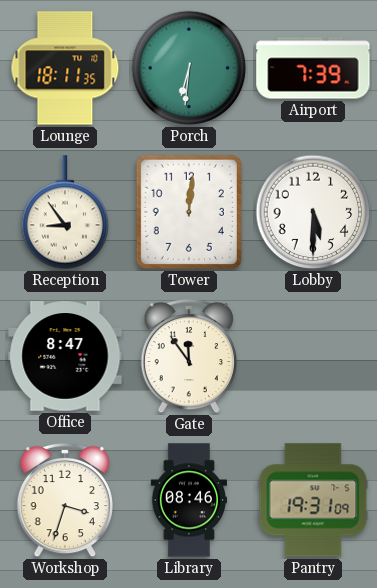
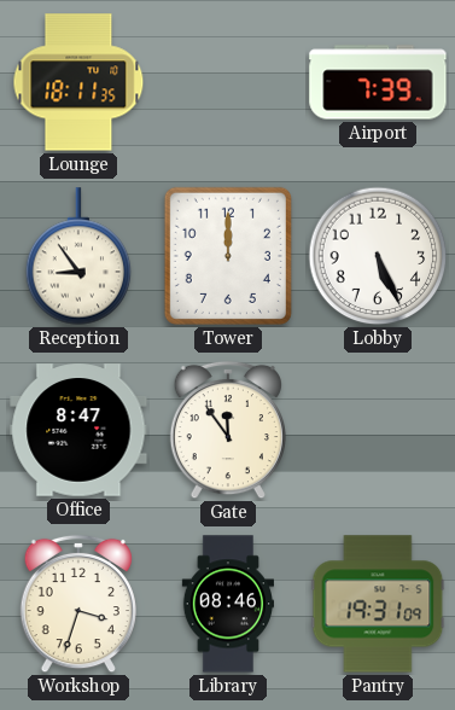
Porch: 6:31 -> none (189, 68)
Tower: 12:01 -> 12:00 (228, 256)
Lobby: 5:30 -> 5:26 (378, 256)
